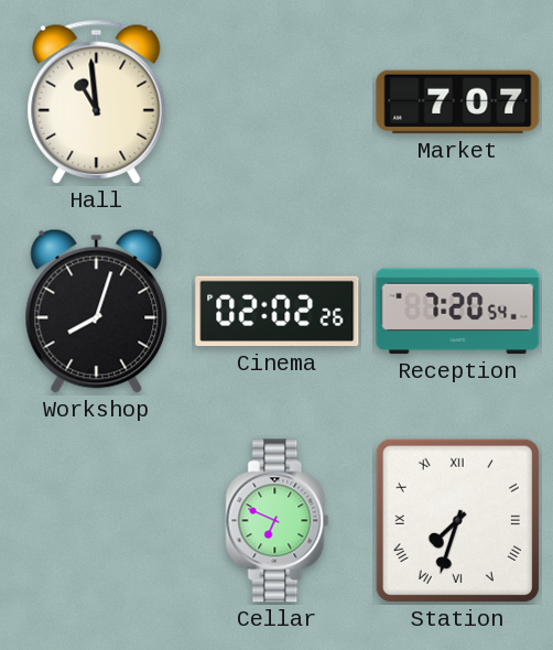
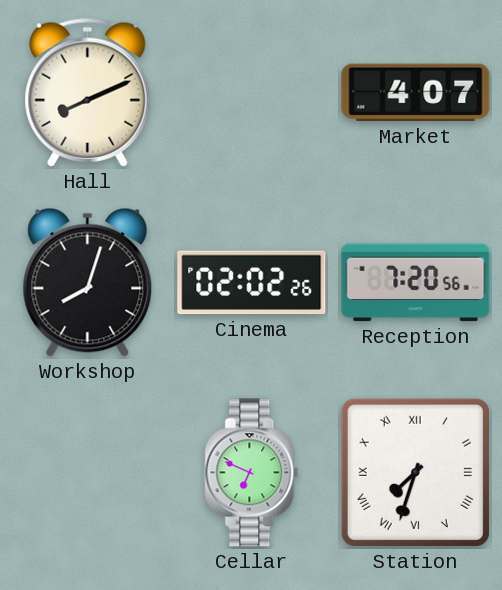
Hall: 10:59 -> 8:11 (88, 92)
Market: 7:07 -> 4:07 (416, 93)
Reception: 7:20:54 -> 7:20:56 (416, 283)
